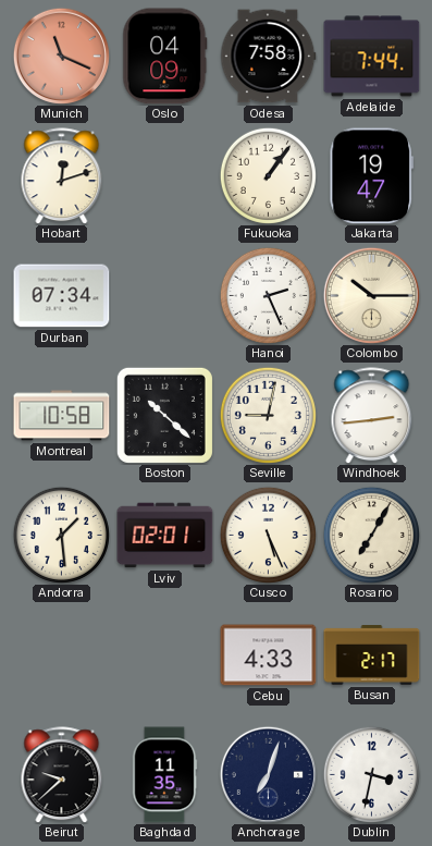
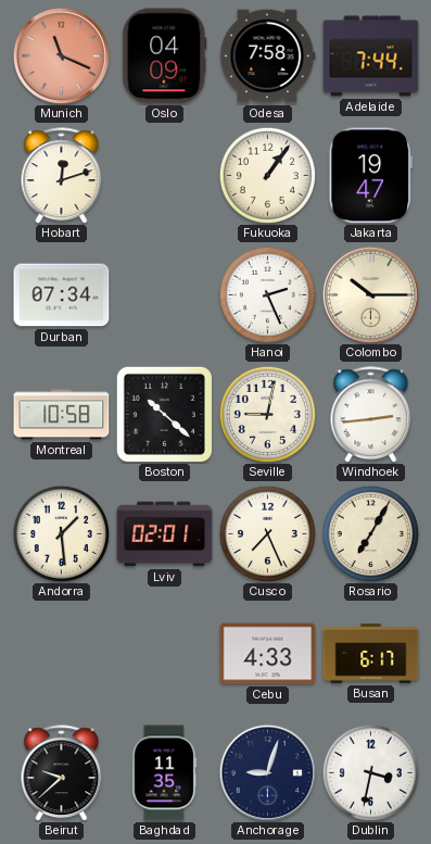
Cusco: 5:26 -> 7:26 (267, 533)
Busan: 2:17 -> 6:17 (371, 654)
Anchorage: 7:03 -> 9:03 (267, 772)
